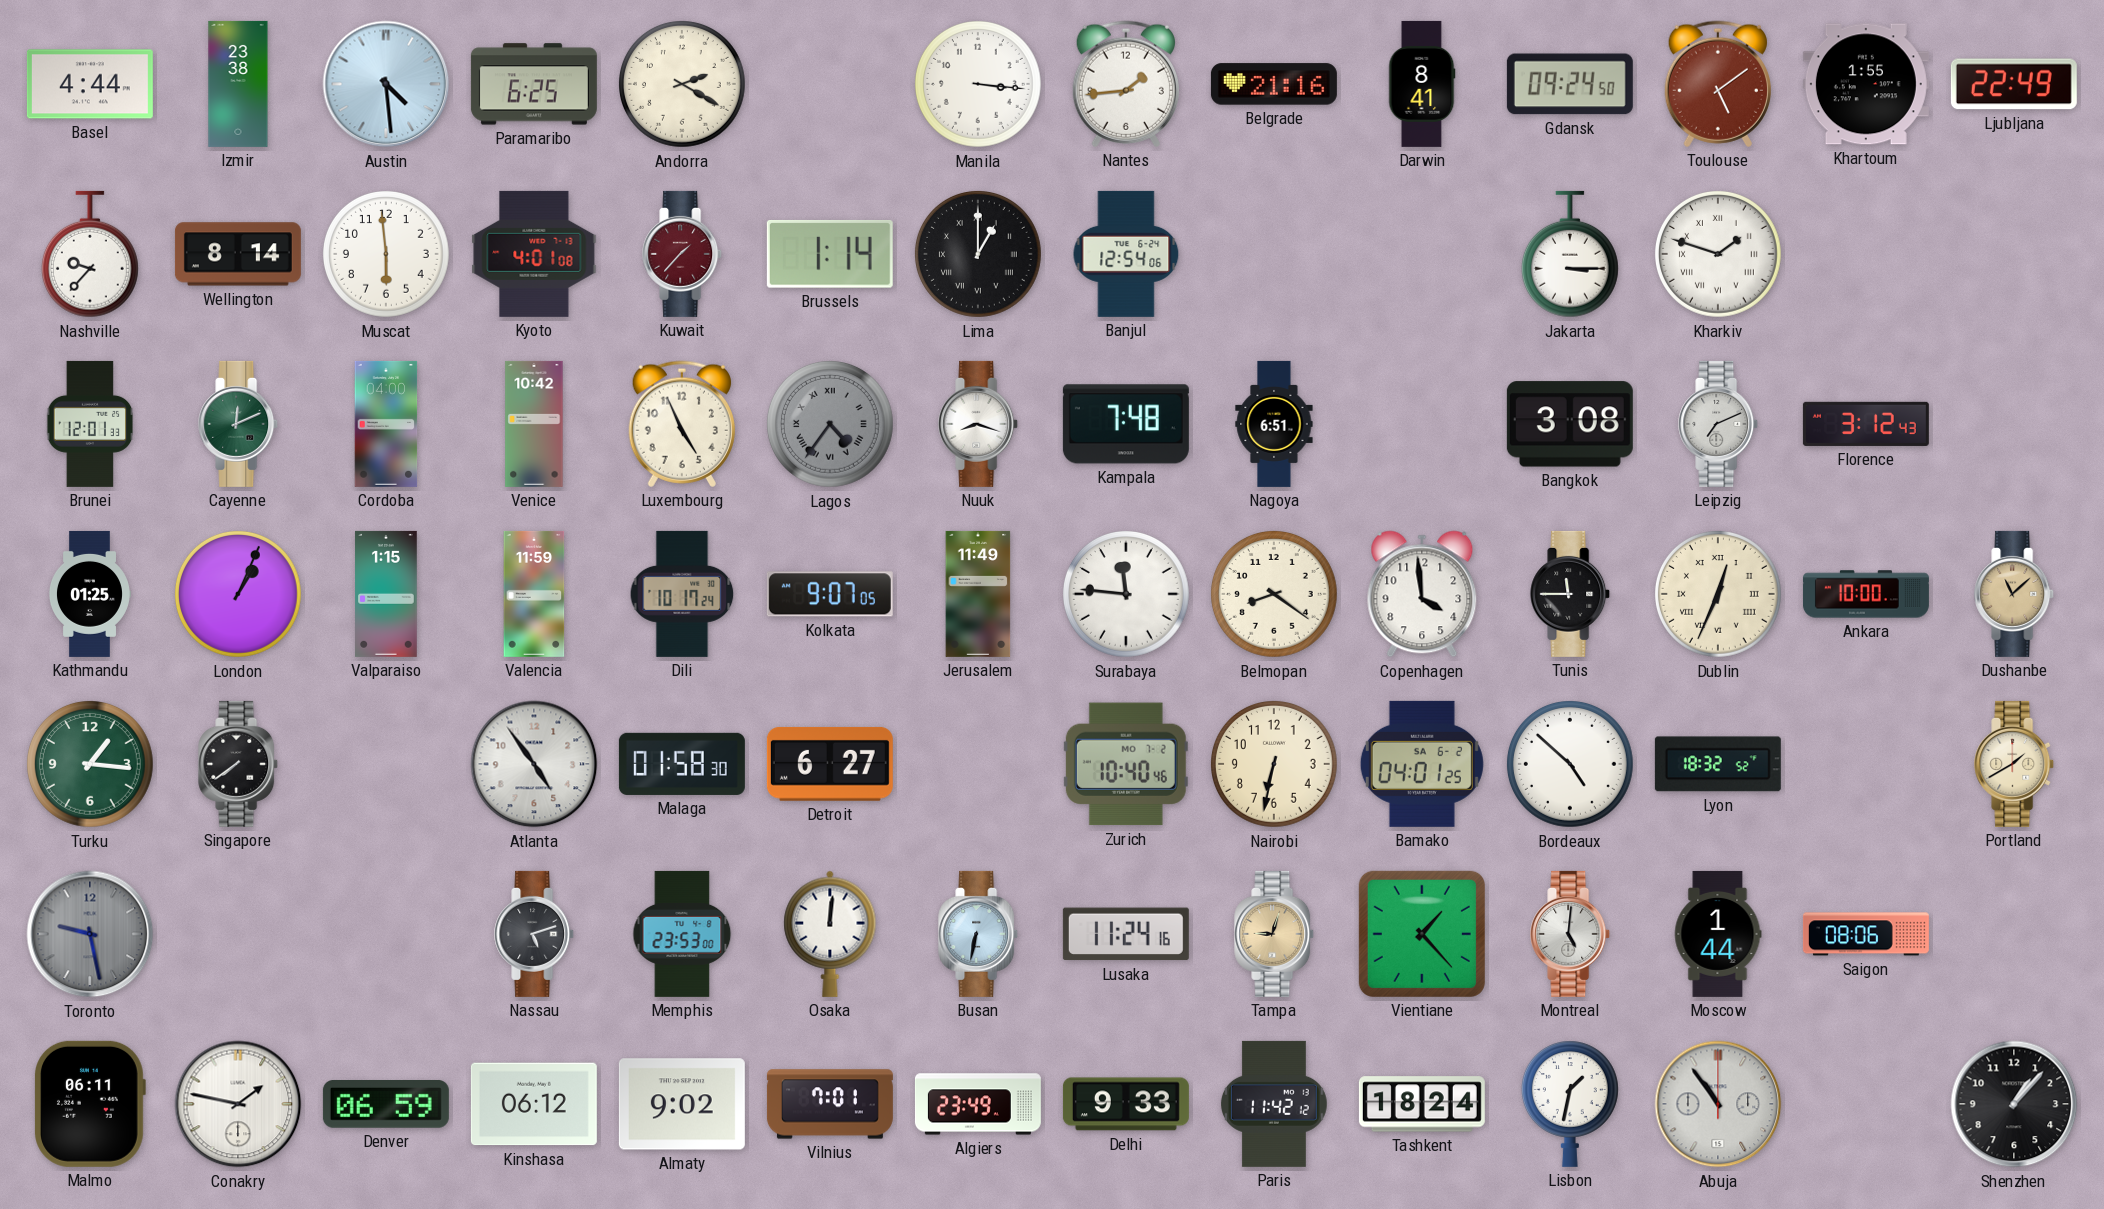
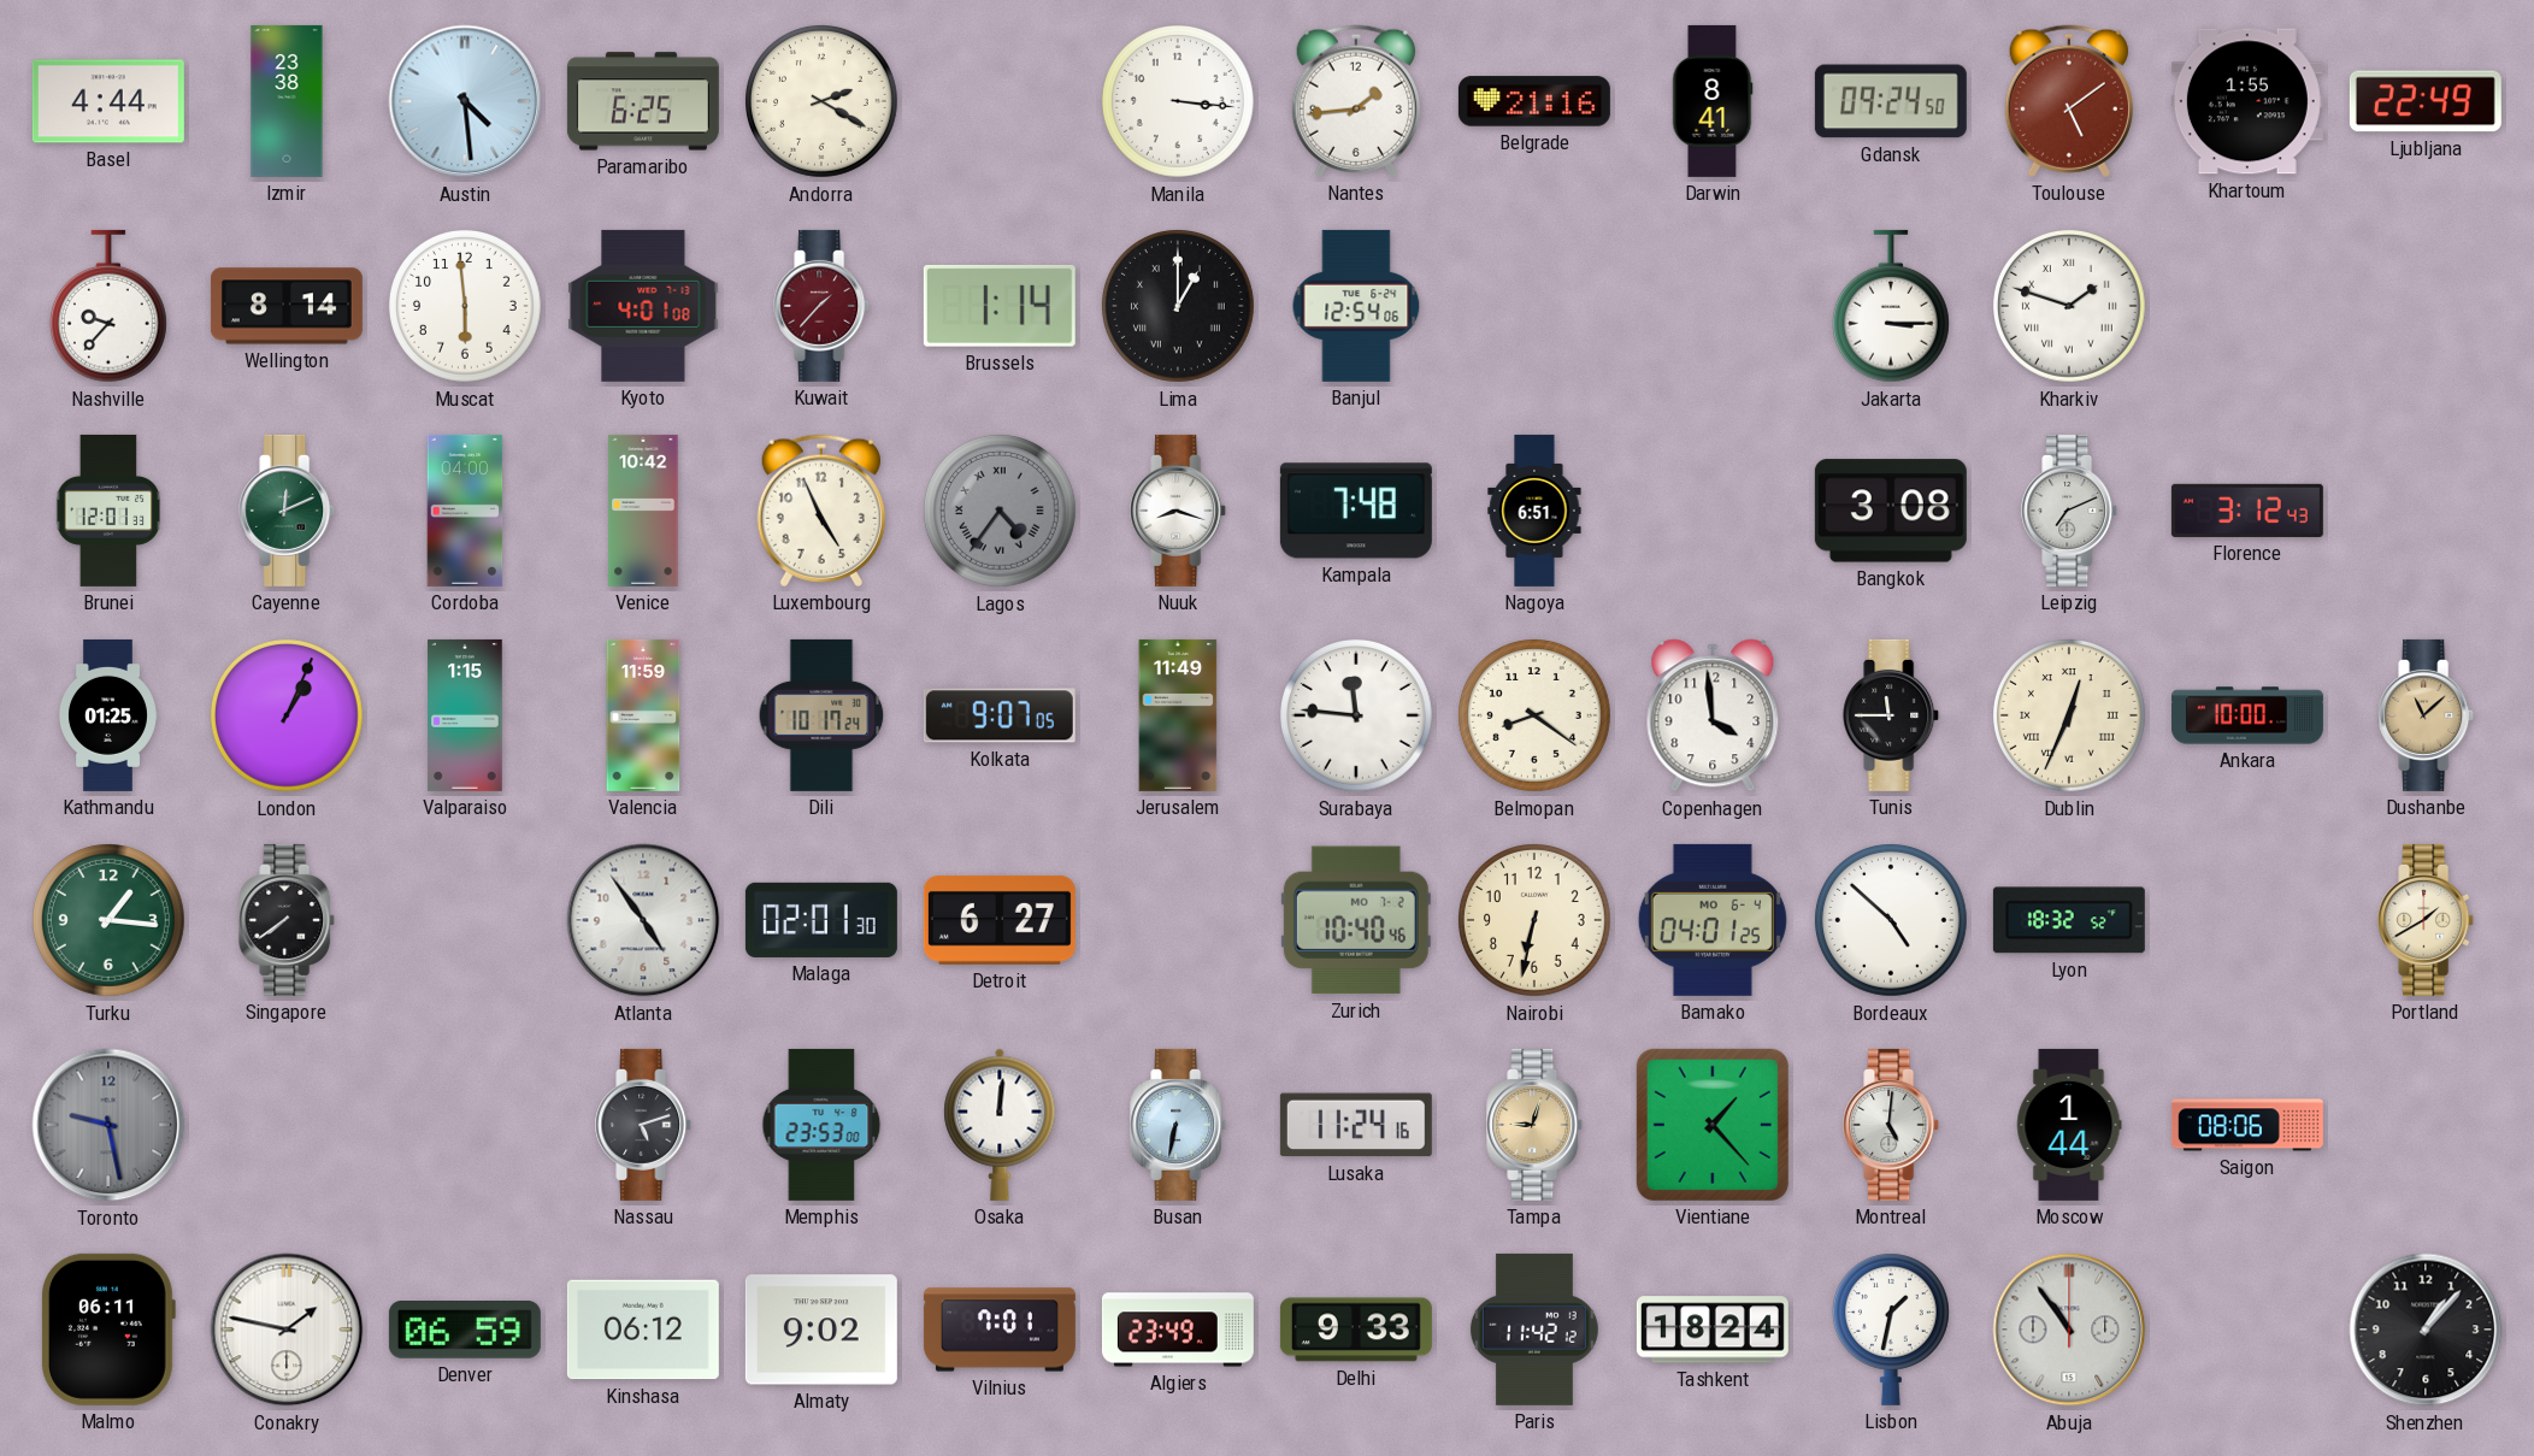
Malaga: 01:58 -> 02:01 (821, 920)
Bamako date: SA 6-2 -> MO 6-4 (1713, 920)
